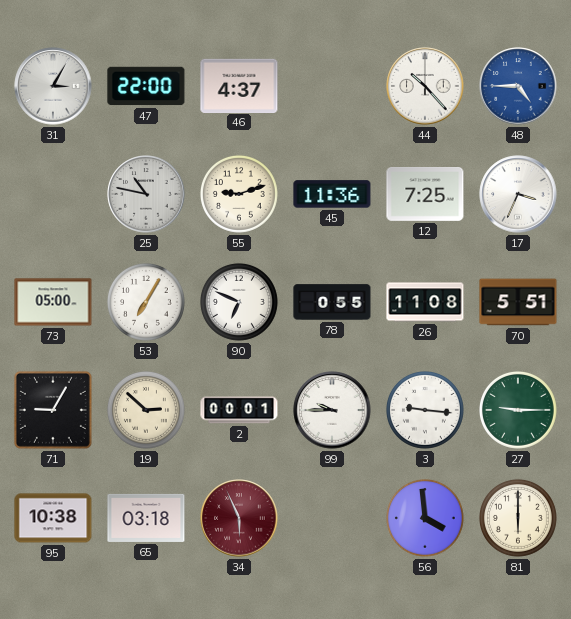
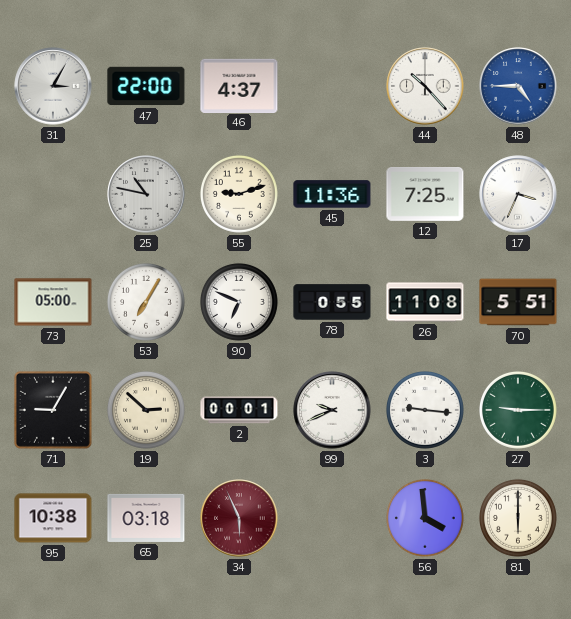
99: 9:45 -> 9:41 (332, 410)
